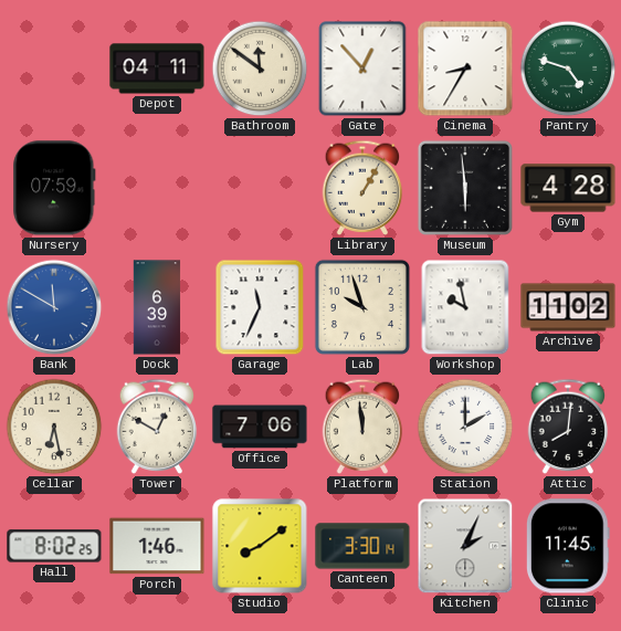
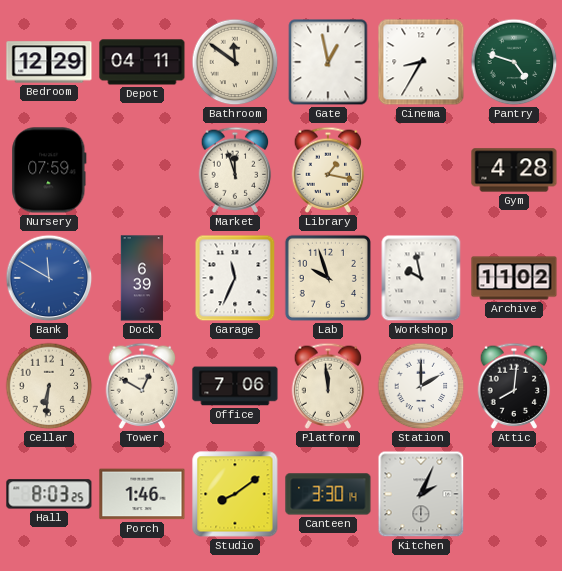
Bedroom: none -> 12:29 (49, 62)
Gate: 12:53 -> 12:58 (328, 62)
Market: none -> 11:57 (235, 170)
Library: 1:05 -> 1:17 (328, 170)
Museum: 5:59 -> none (465, 188)
Cellar: 6:28 -> 6:31 (49, 386)
Hall: 8:02 -> 8:03 (49, 494)
Clinic: 11:45 -> none (568, 546)
